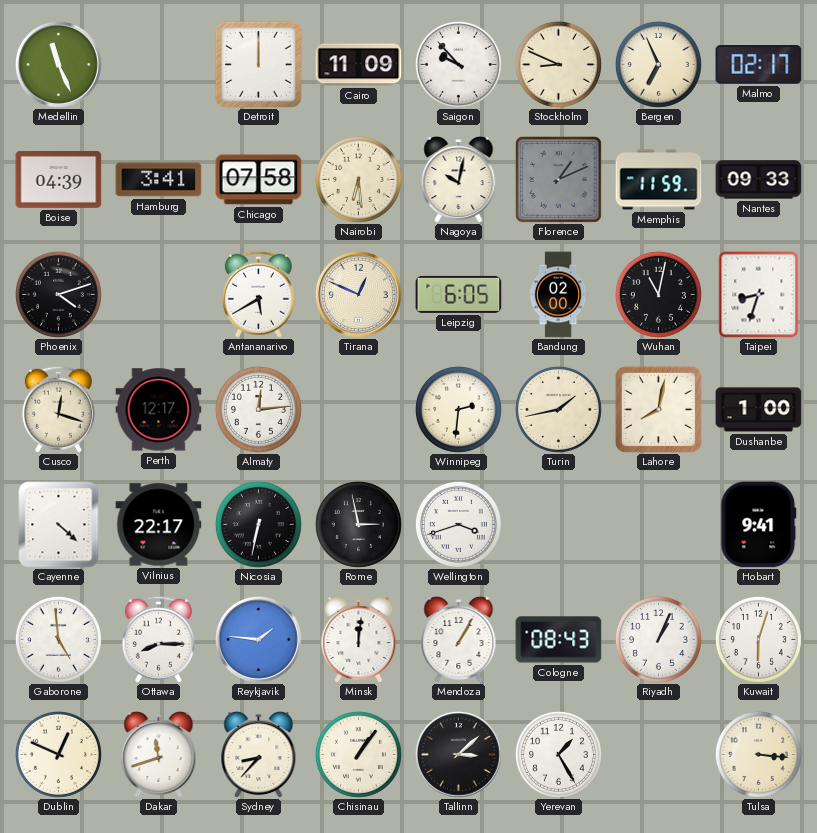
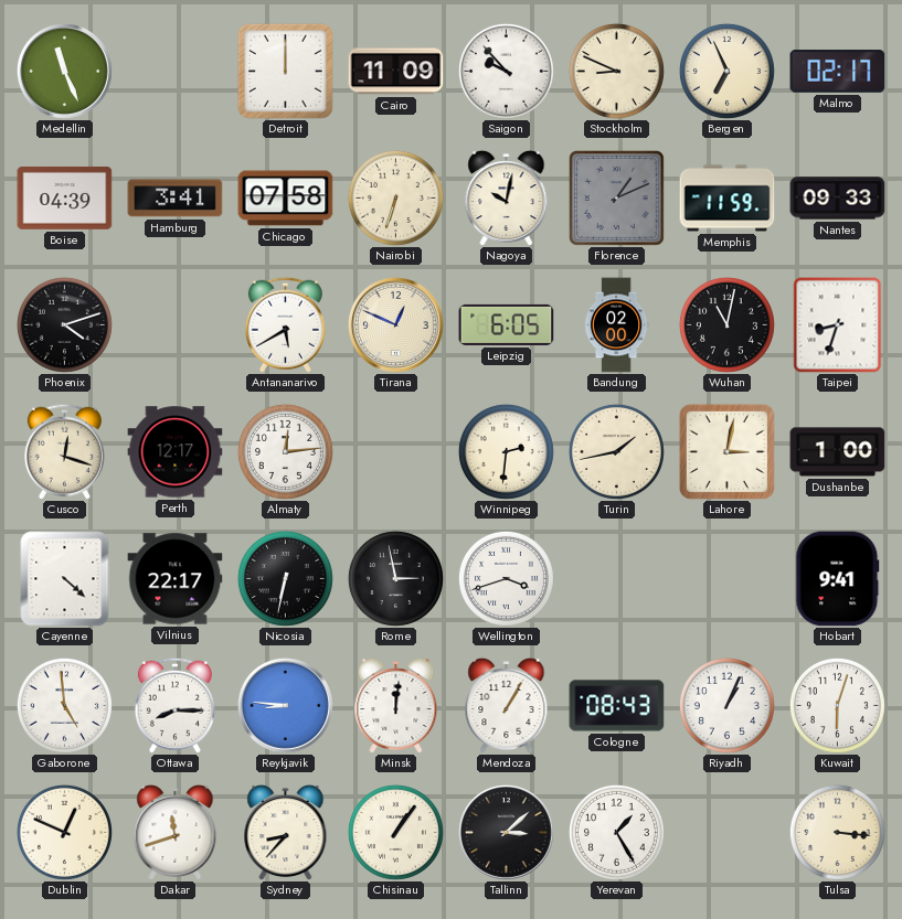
Nairobi: 6:29 -> 6:33 (395, 197)
Lahore: 8:02 -> 3:02 (726, 451)
Reykjavik: 1:46 -> 8:46 (285, 705)
